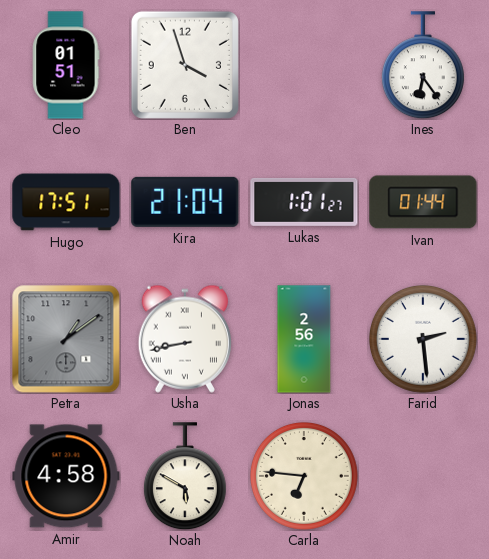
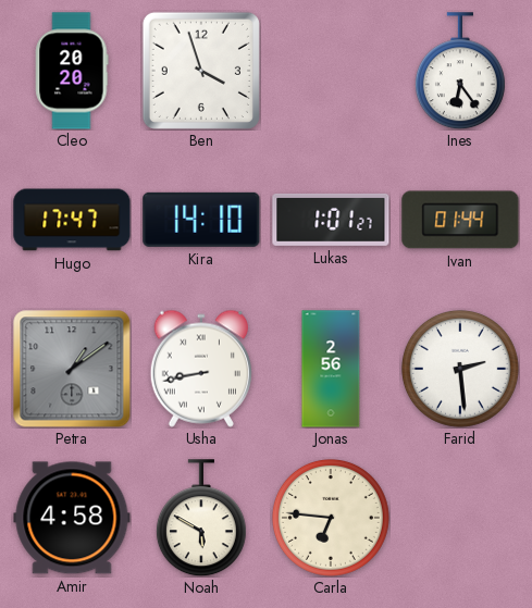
Cleo: 01:51 -> 20:20 (72, 71)
Hugo: 17:51 -> 17:47 (72, 220)
Kira: 21:04 -> 14:10 (201, 220)
